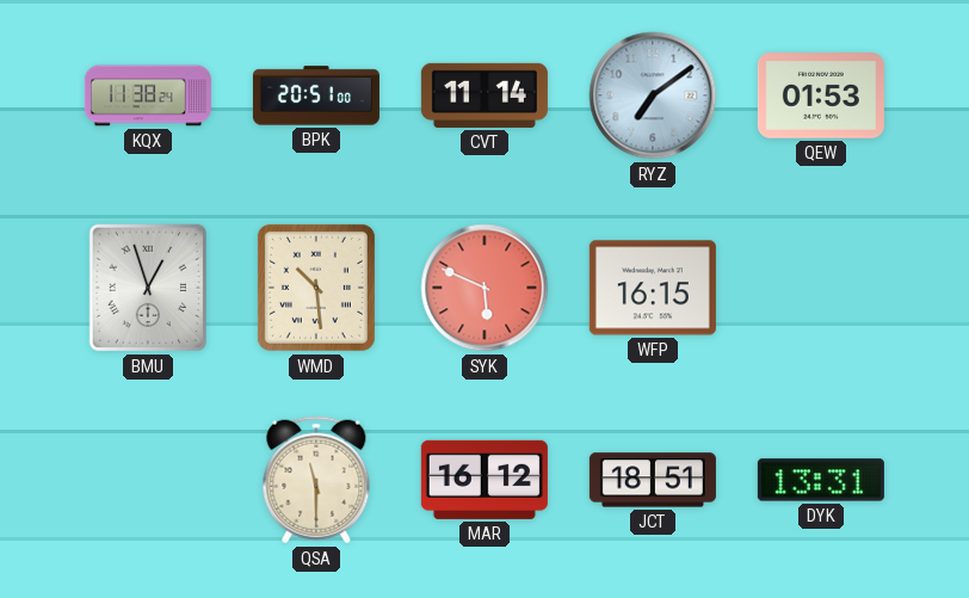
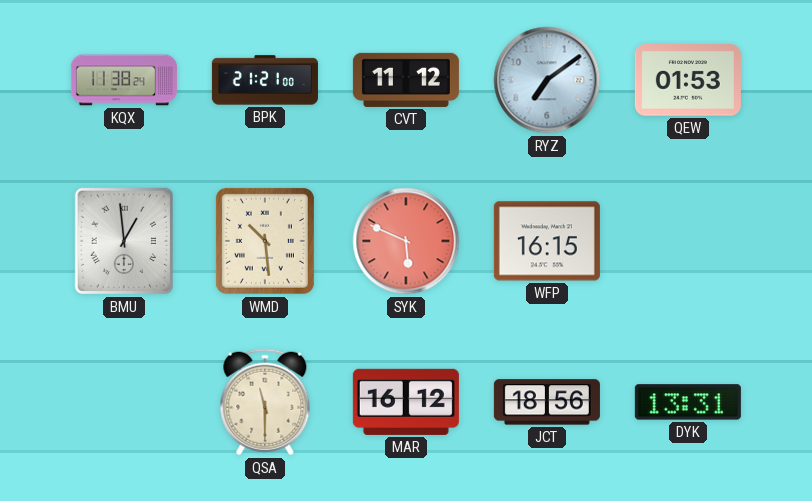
BPK: 20:51 -> 21:21 (265, 80)
CVT: 11:14 -> 11:12 (406, 80)
BMU: 12:57 -> 12:59 (123, 241)
JCT: 18:51 -> 18:56 (547, 402)
